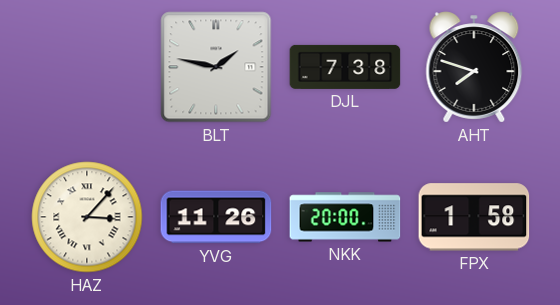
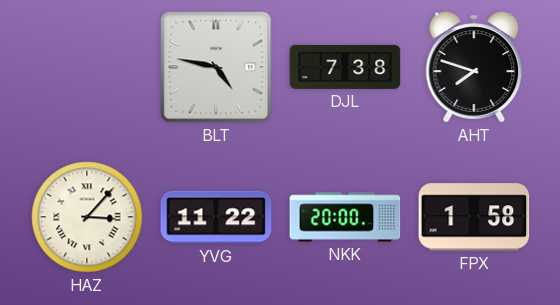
BLT: 1:47 -> 4:47 (216, 67)
YVG: 11:26 -> 11:22 (216, 217)
